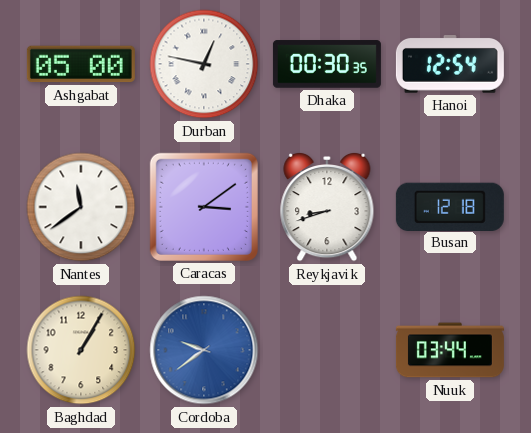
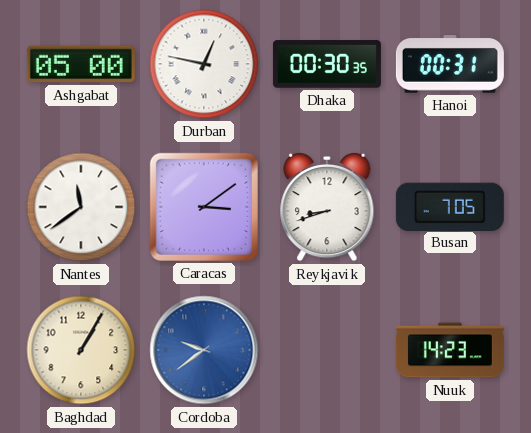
Hanoi: 12:54 -> 00:31 (450, 65)
Busan: 12:18 -> 7:05 (450, 206)
Nuuk: 03:44 -> 14:23 (450, 350)
